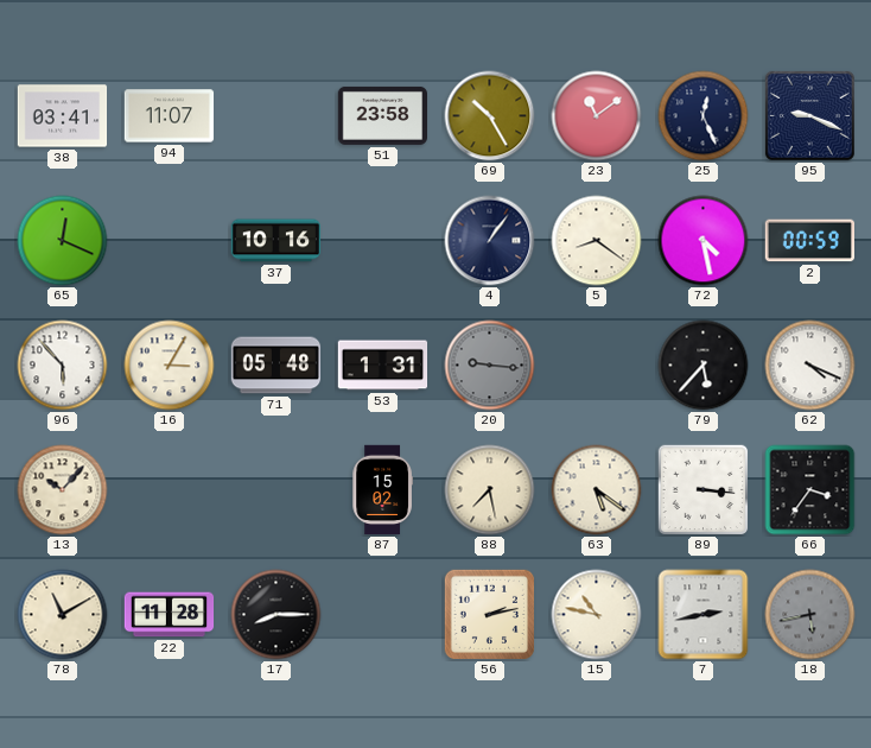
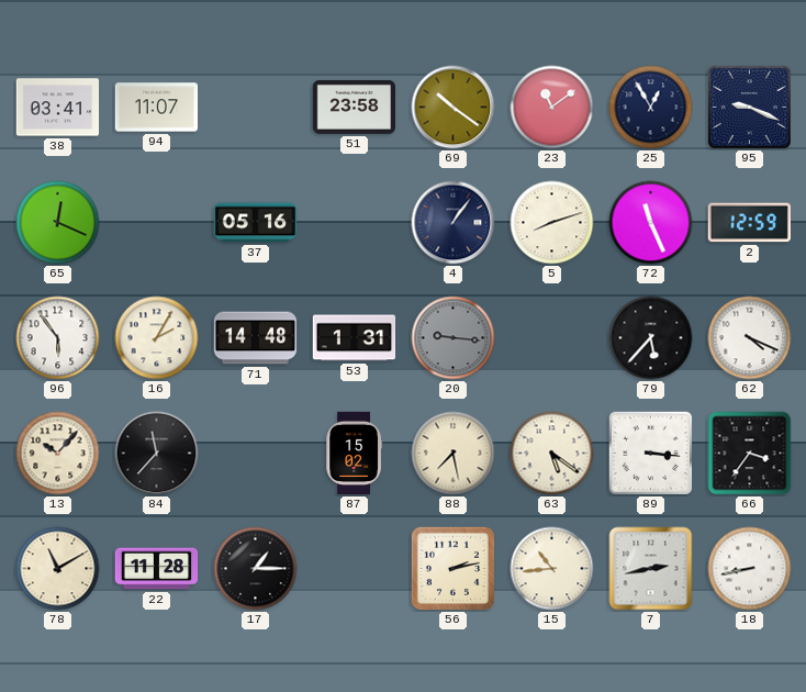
69: 10:25 -> 10:21 (454, 108)
25: 12:26 -> 12:55 (651, 108)
37: 10:16 -> 05:16 (256, 223)
5: 8:21 -> 8:12 (552, 223)
72: 4:28 -> 11:26 (651, 223)
2: 00:59 -> 12:59 (749, 223)
96: 5:53 -> 5:54 (58, 338)
16: 3:05 -> 2:05 (157, 338)
71: 05:48 -> 14:48 (256, 338)
84: none -> 11:37 (157, 454)
17: 8:15 -> 1:15 (256, 569)
15: 10:47 -> 10:44 (552, 569)
18: 5:43 -> 8:43 (750, 569)
18 dial: grey -> white (750, 569)
